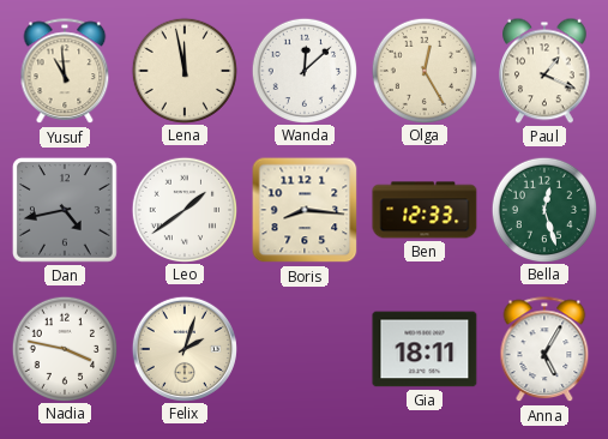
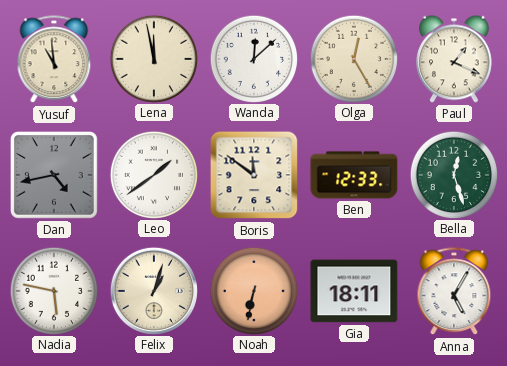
Boris: 8:16 -> 11:51 (254, 175)
Nadia: 3:47 -> 5:47 (53, 290)
Felix: 2:03 -> 1:03 (153, 290)
Noah: none -> 6:32 (253, 290)
